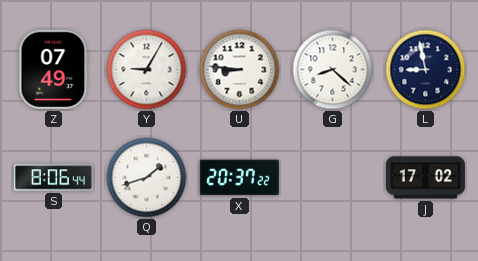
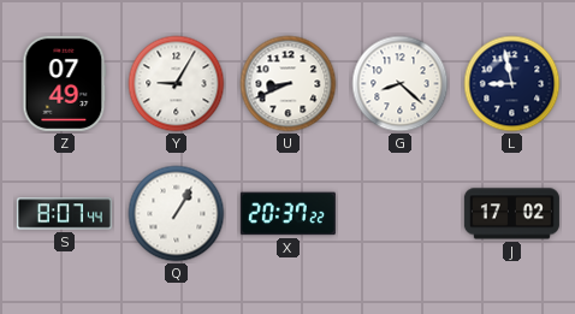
U: 8:46 -> 8:41 (289, 84)
S: 8:06 -> 8:07 (64, 214)
Q: 1:42 -> 1:05 (177, 214)
